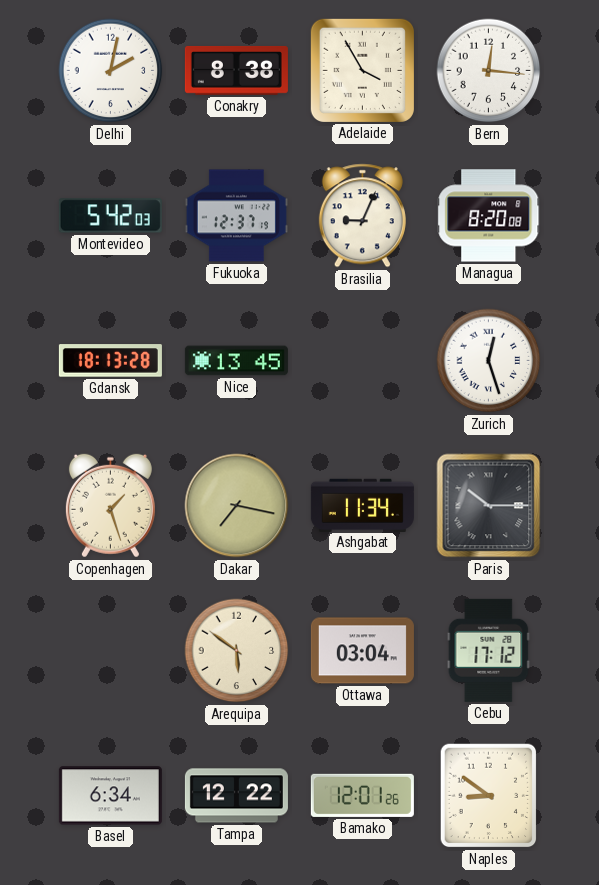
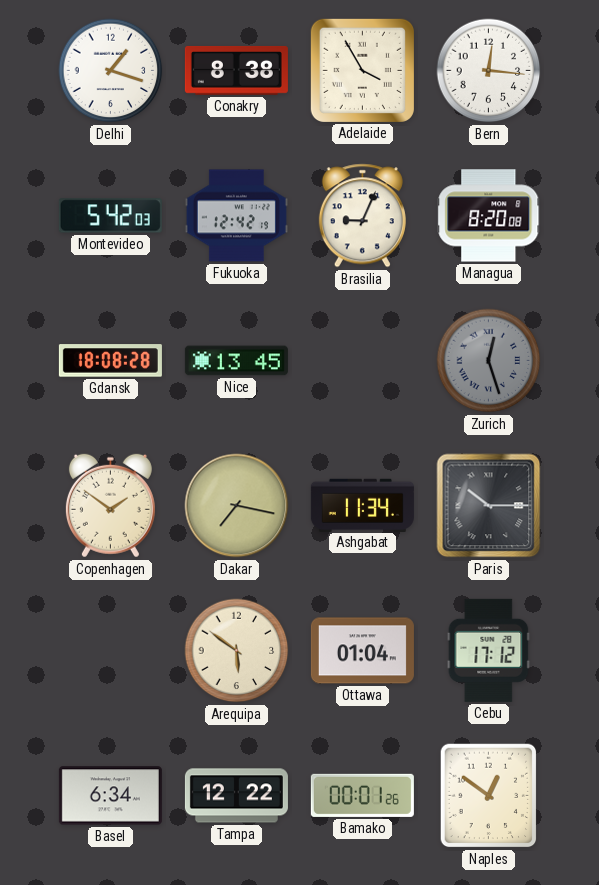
Delhi: 2:02 -> 1:18 (111, 71)
Fukuoka: 12:37 -> 12:42 (236, 216)
Gdansk: 18:13 -> 18:08 (110, 361)
Zurich dial: white -> grey (489, 361)
Copenhagen: 1:27 -> 1:51 (110, 506)
Ottawa: 03:04 -> 01:04 (362, 651)
Bamako: 12:01 -> 00:01 (362, 795)
Naples: 8:51 -> 12:51 (489, 796)
